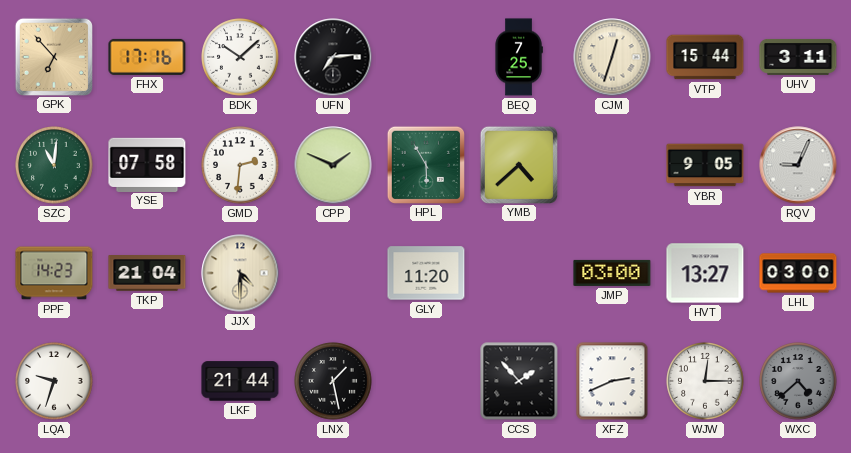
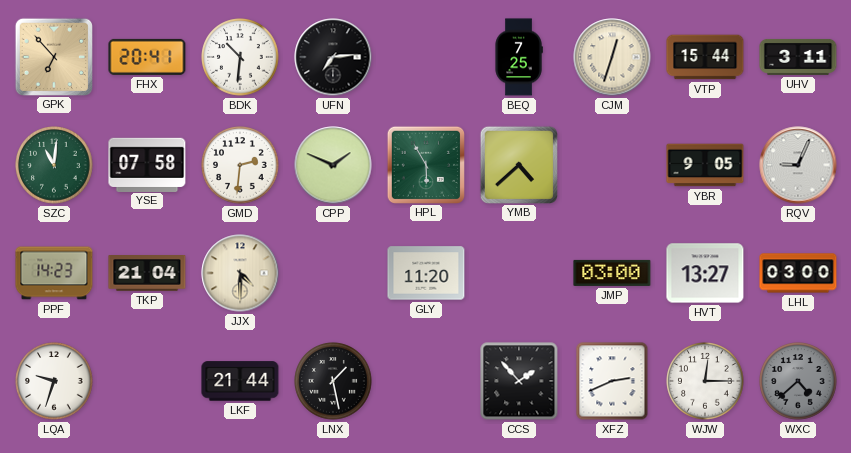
FHX: 17:16 -> 20:41 (147, 57)
BDK: 10:08 -> 10:31 (240, 57)
